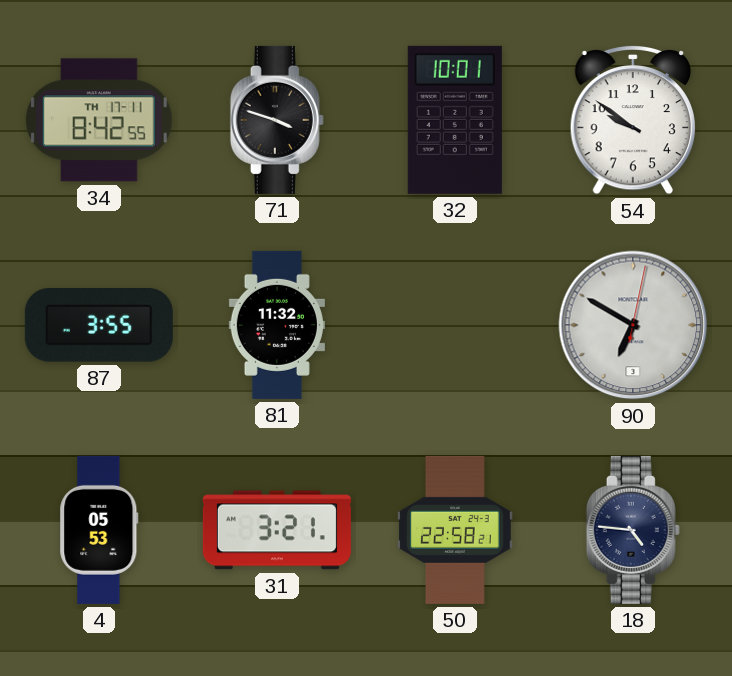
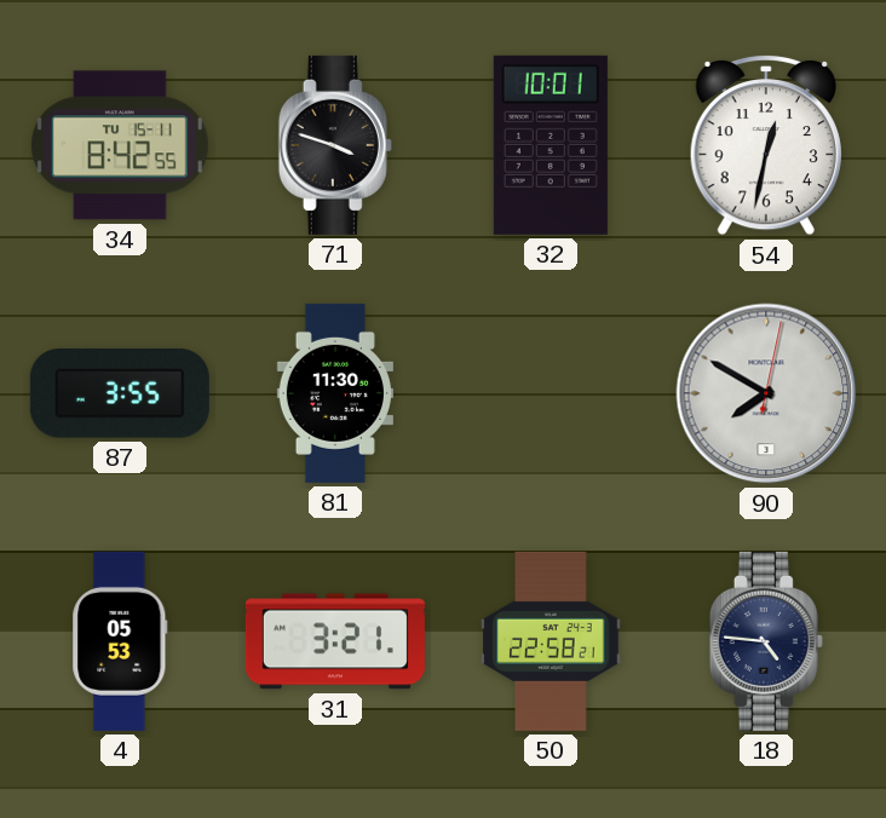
34 date: TH 17-11 -> TU 15-11 (120, 145)
54: 9:51 -> 12:32 (766, 145)
81: 11:32 -> 11:30 (335, 393)
90: 6:50 -> 7:50 (766, 393)
